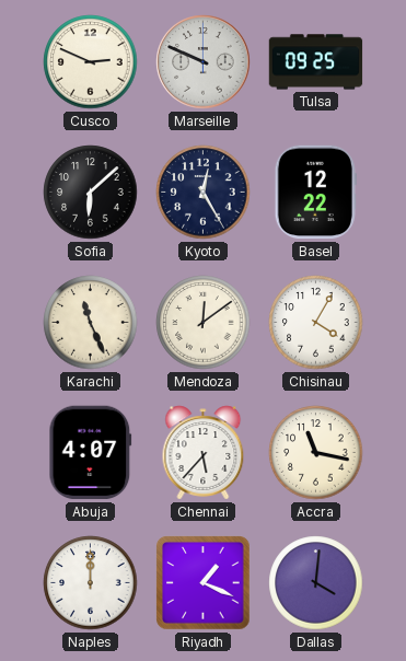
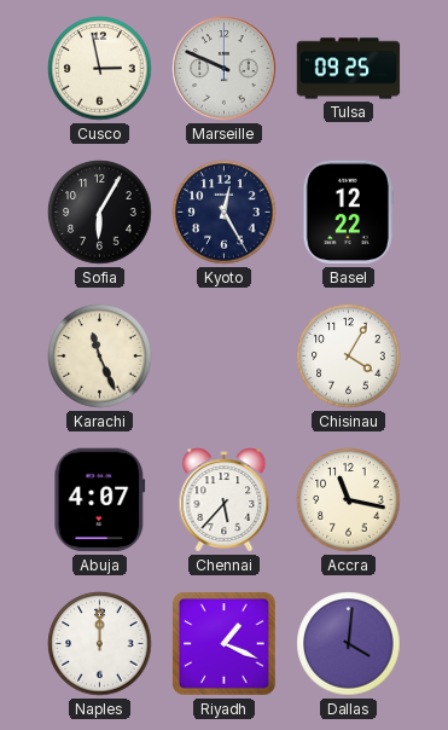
Cusco: 2:49 -> 2:58 (100, 69)
Sofia: 6:08 -> 6:05 (100, 213)
Mendoza: 12:09 -> none (204, 323)
